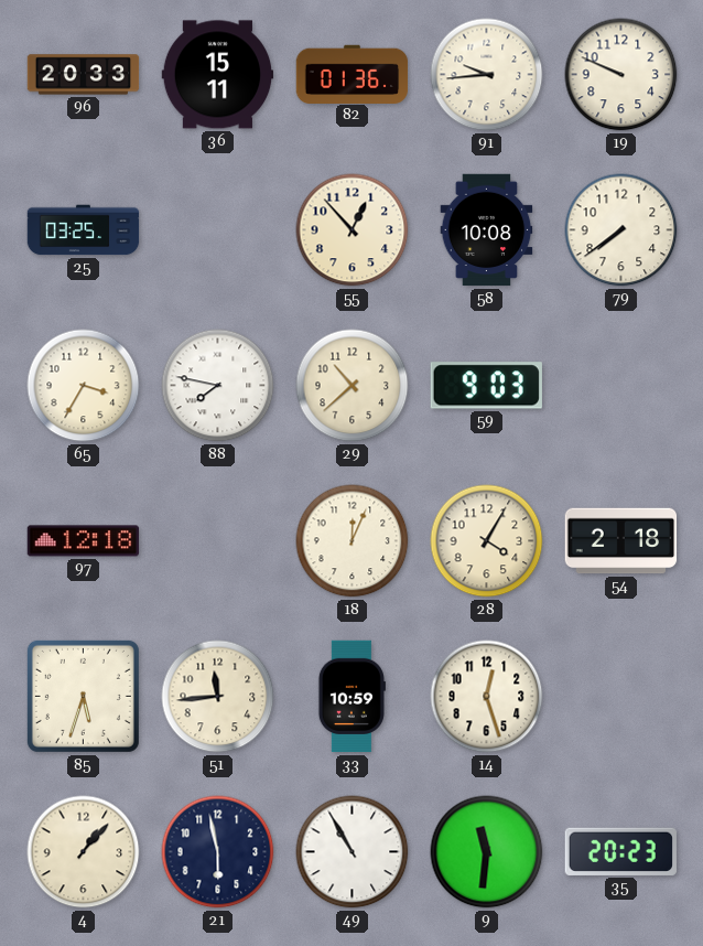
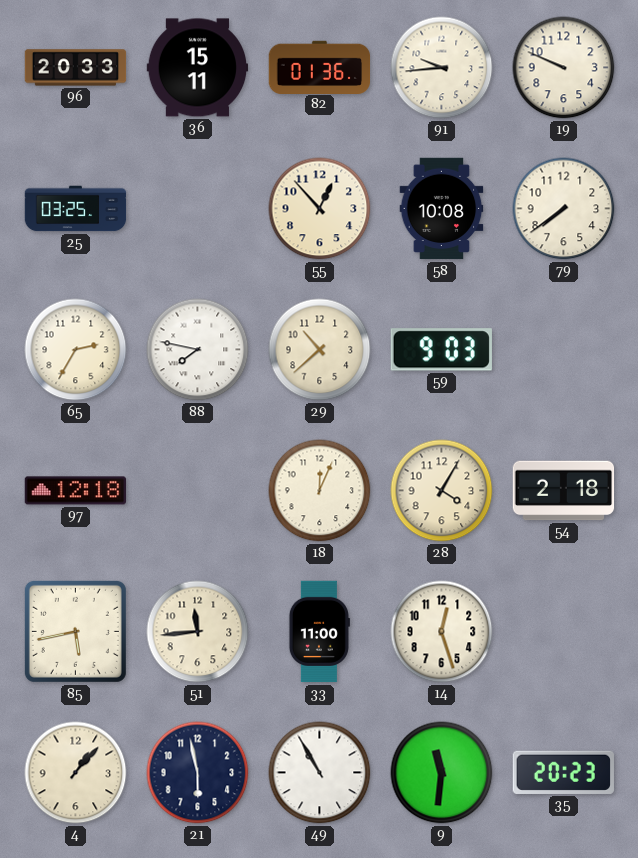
65: 3:35 -> 2:35 (76, 350)
85: 5:33 -> 5:43 (75, 631)
33: 10:59 -> 11:00 (319, 632)
